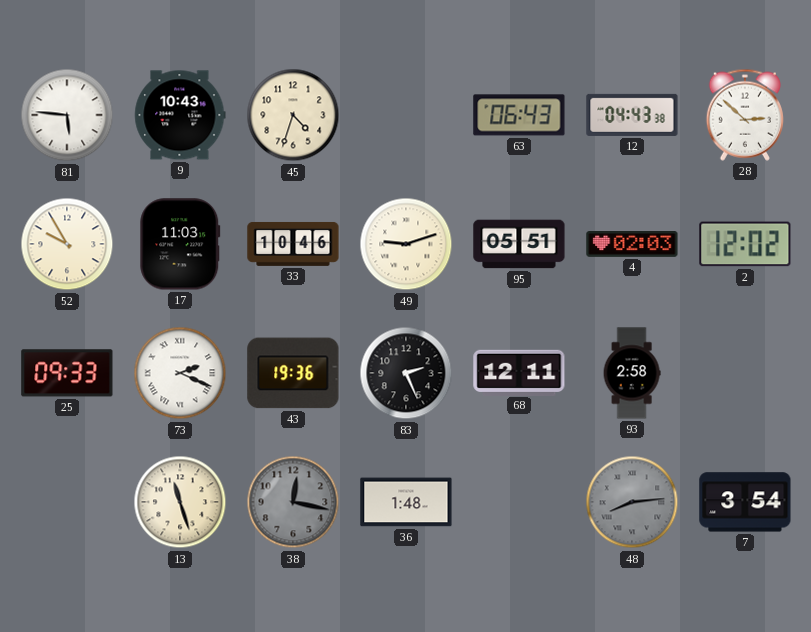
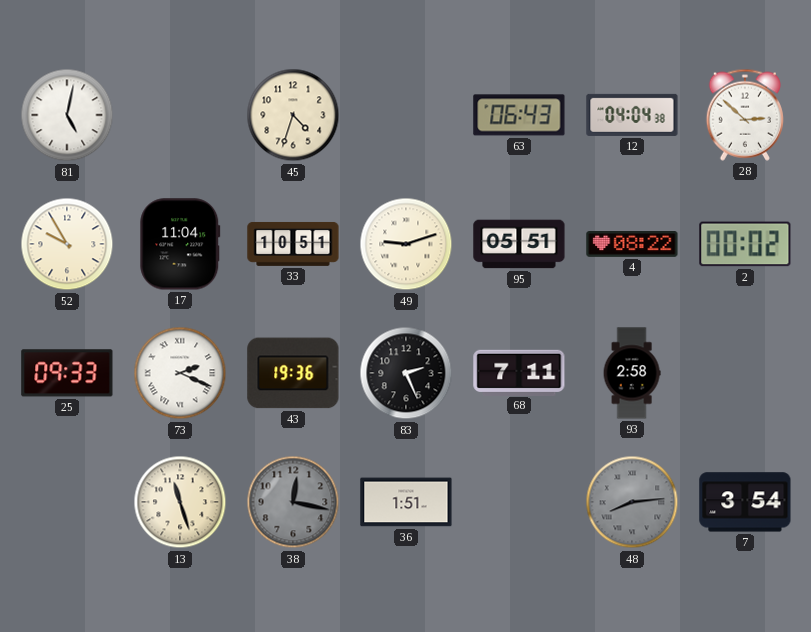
81: 5:46 -> 5:02 (67, 115)
9: 10:43 -> none (180, 115)
12: 04:43 -> 04:04 (632, 115)
17: 11:03 -> 11:04 (180, 244)
33: 10:46 -> 10:51 (293, 244)
4: 02:03 -> 08:22 (632, 245)
2: 12:02 -> 00:02 (745, 244)
68: 12:11 -> 7:11 (519, 372)
36: 1:48 -> 1:51 (406, 502)
